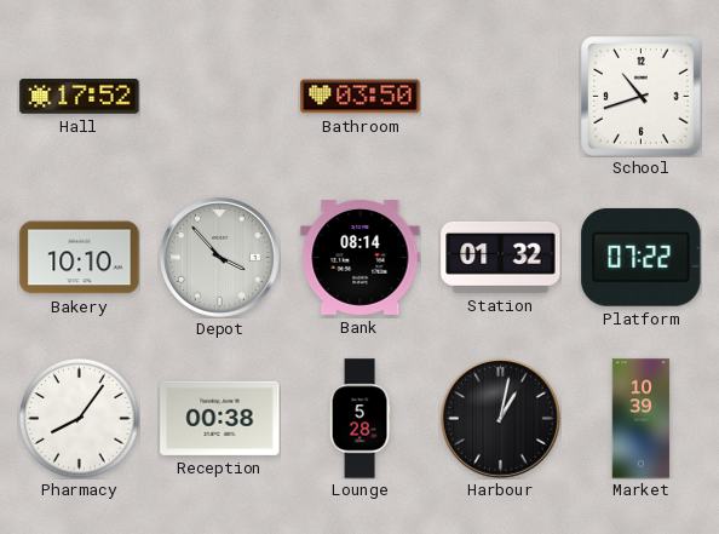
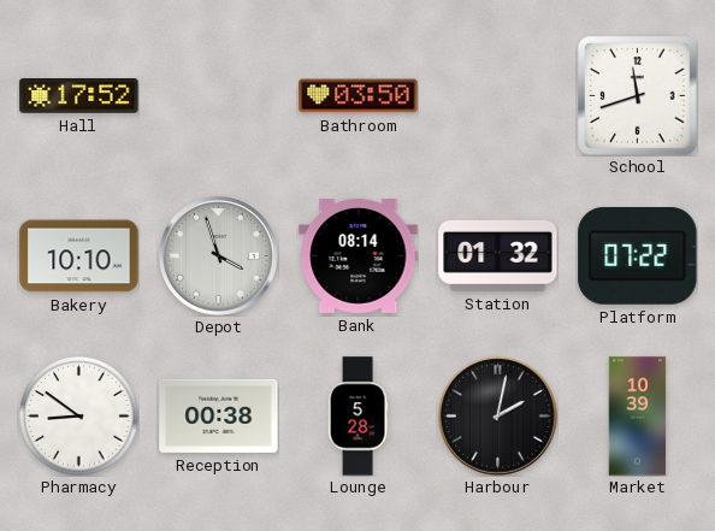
School: 10:42 -> 11:42 (638, 96)
Depot: 3:53 -> 3:57 (218, 255)
Pharmacy: 8:06 -> 8:51 (79, 417)
Harbour: 1:02 -> 2:02 (497, 415)
